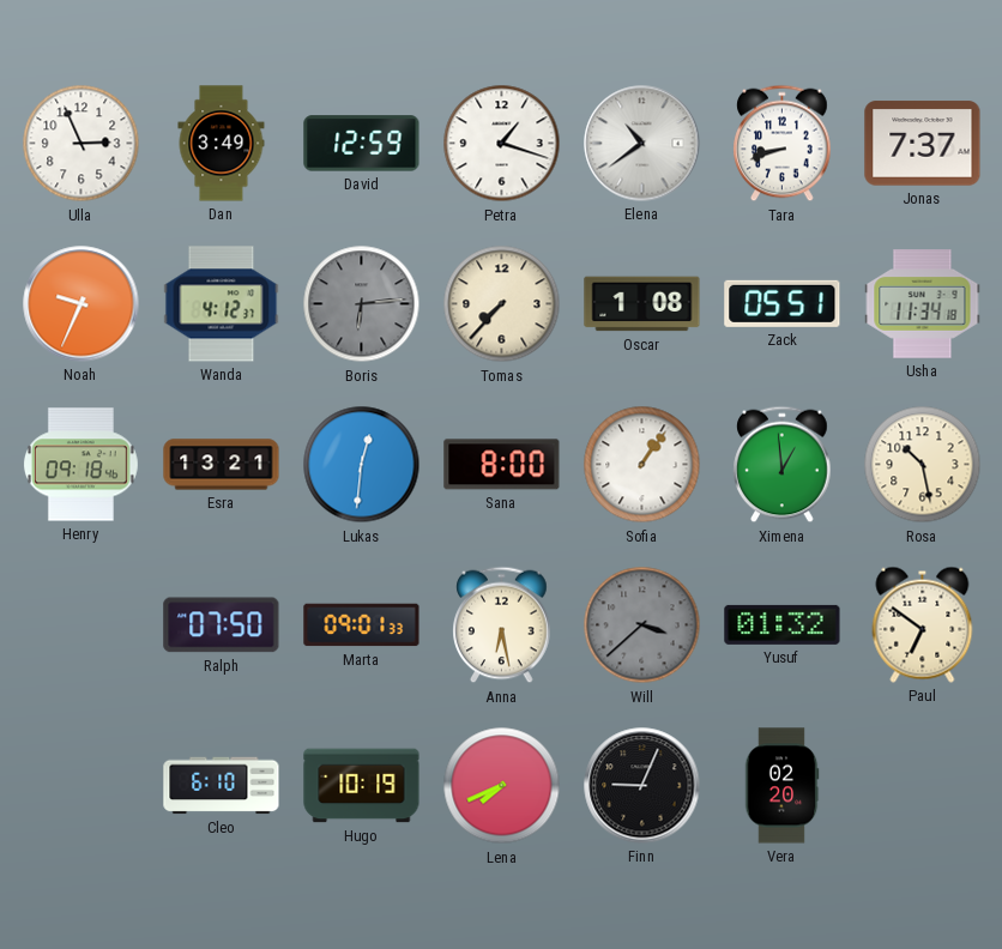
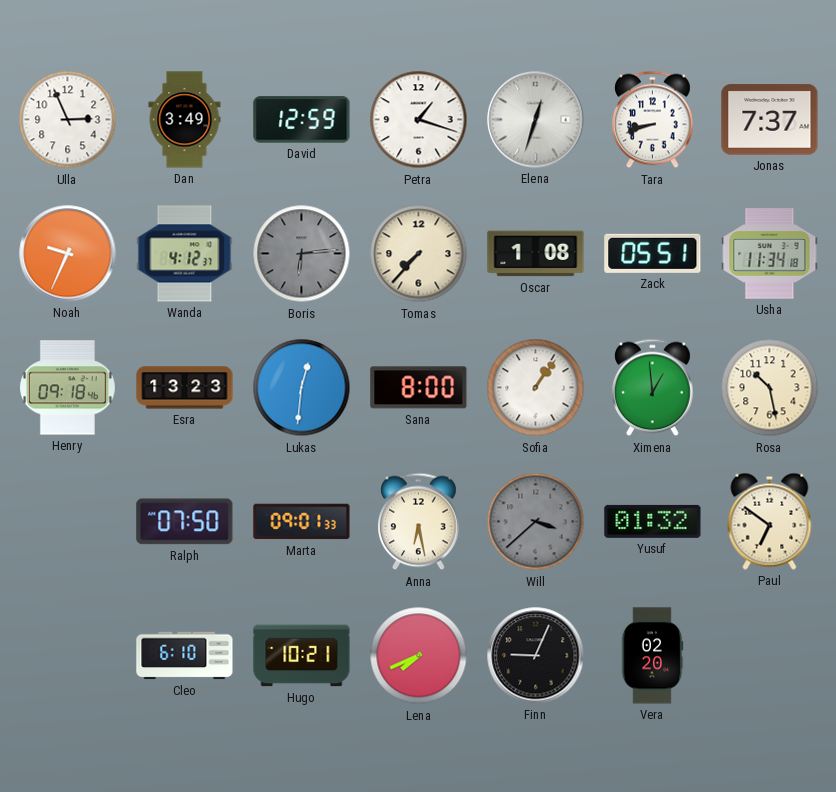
Elena: 10:39 -> 12:33 (536, 120)
Esra: 13:21 -> 13:23 (185, 388)
Hugo: 10:19 -> 10:21 (302, 656)
